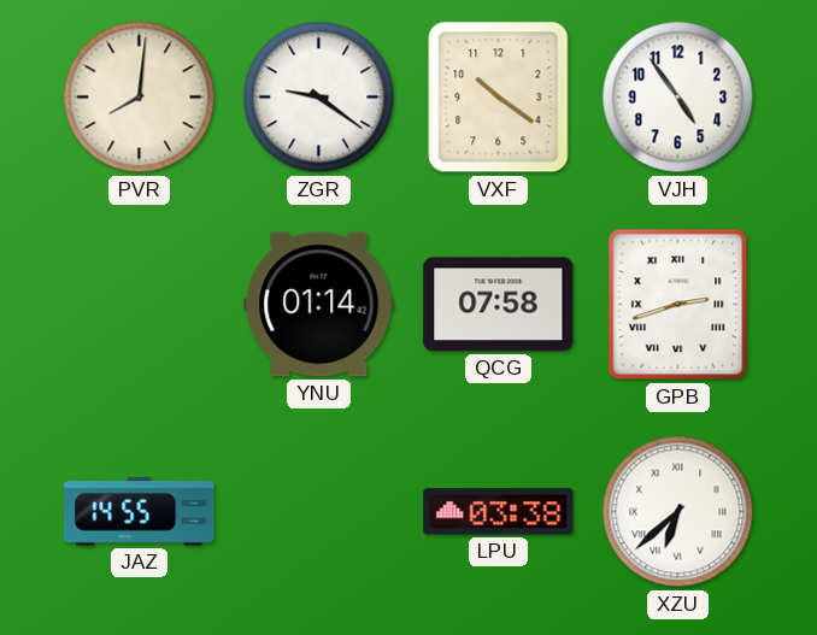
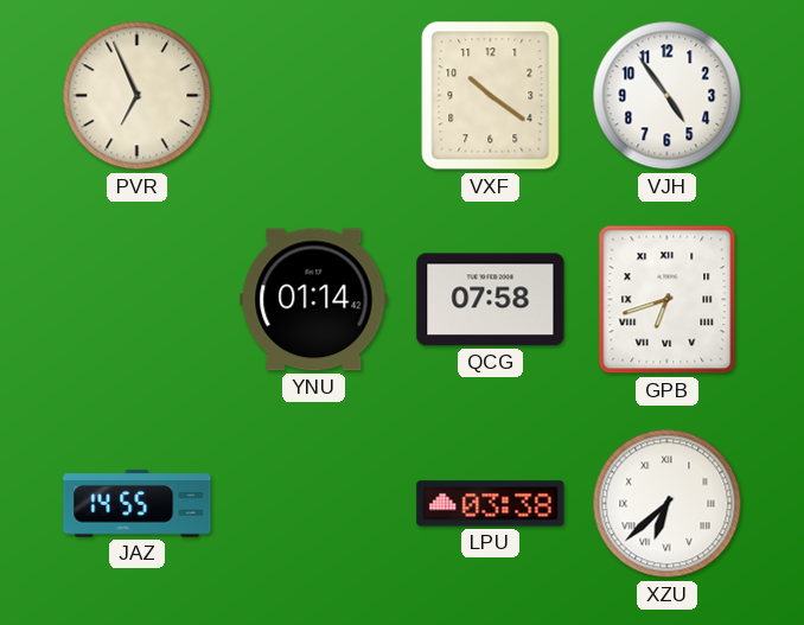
PVR: 8:01 -> 6:56 (138, 96)
ZGR: 9:21 -> none (319, 98)
GPB: 2:42 -> 6:42 (668, 300)
